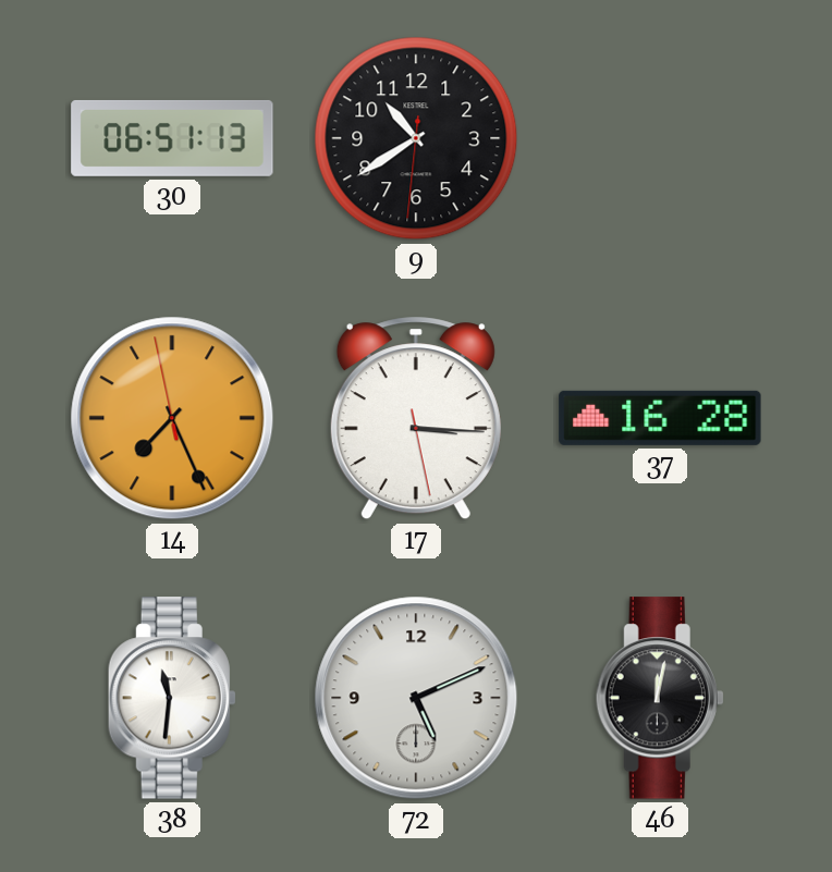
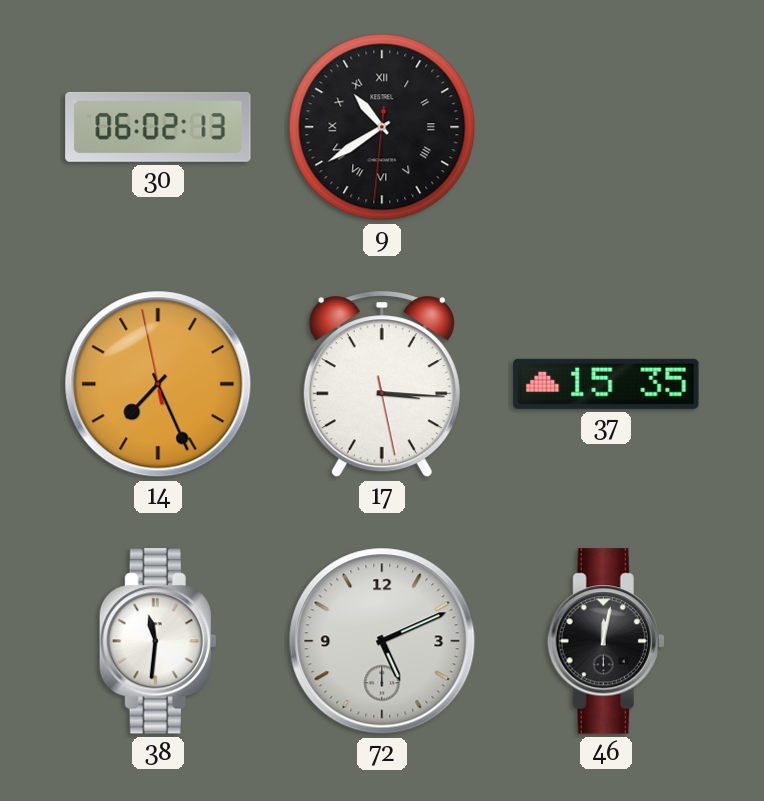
30: 06:51 -> 06:02 (158, 127)
9 numerals: Arabic -> Roman (382, 127)
37: 16:28 -> 15:35 (606, 384)
